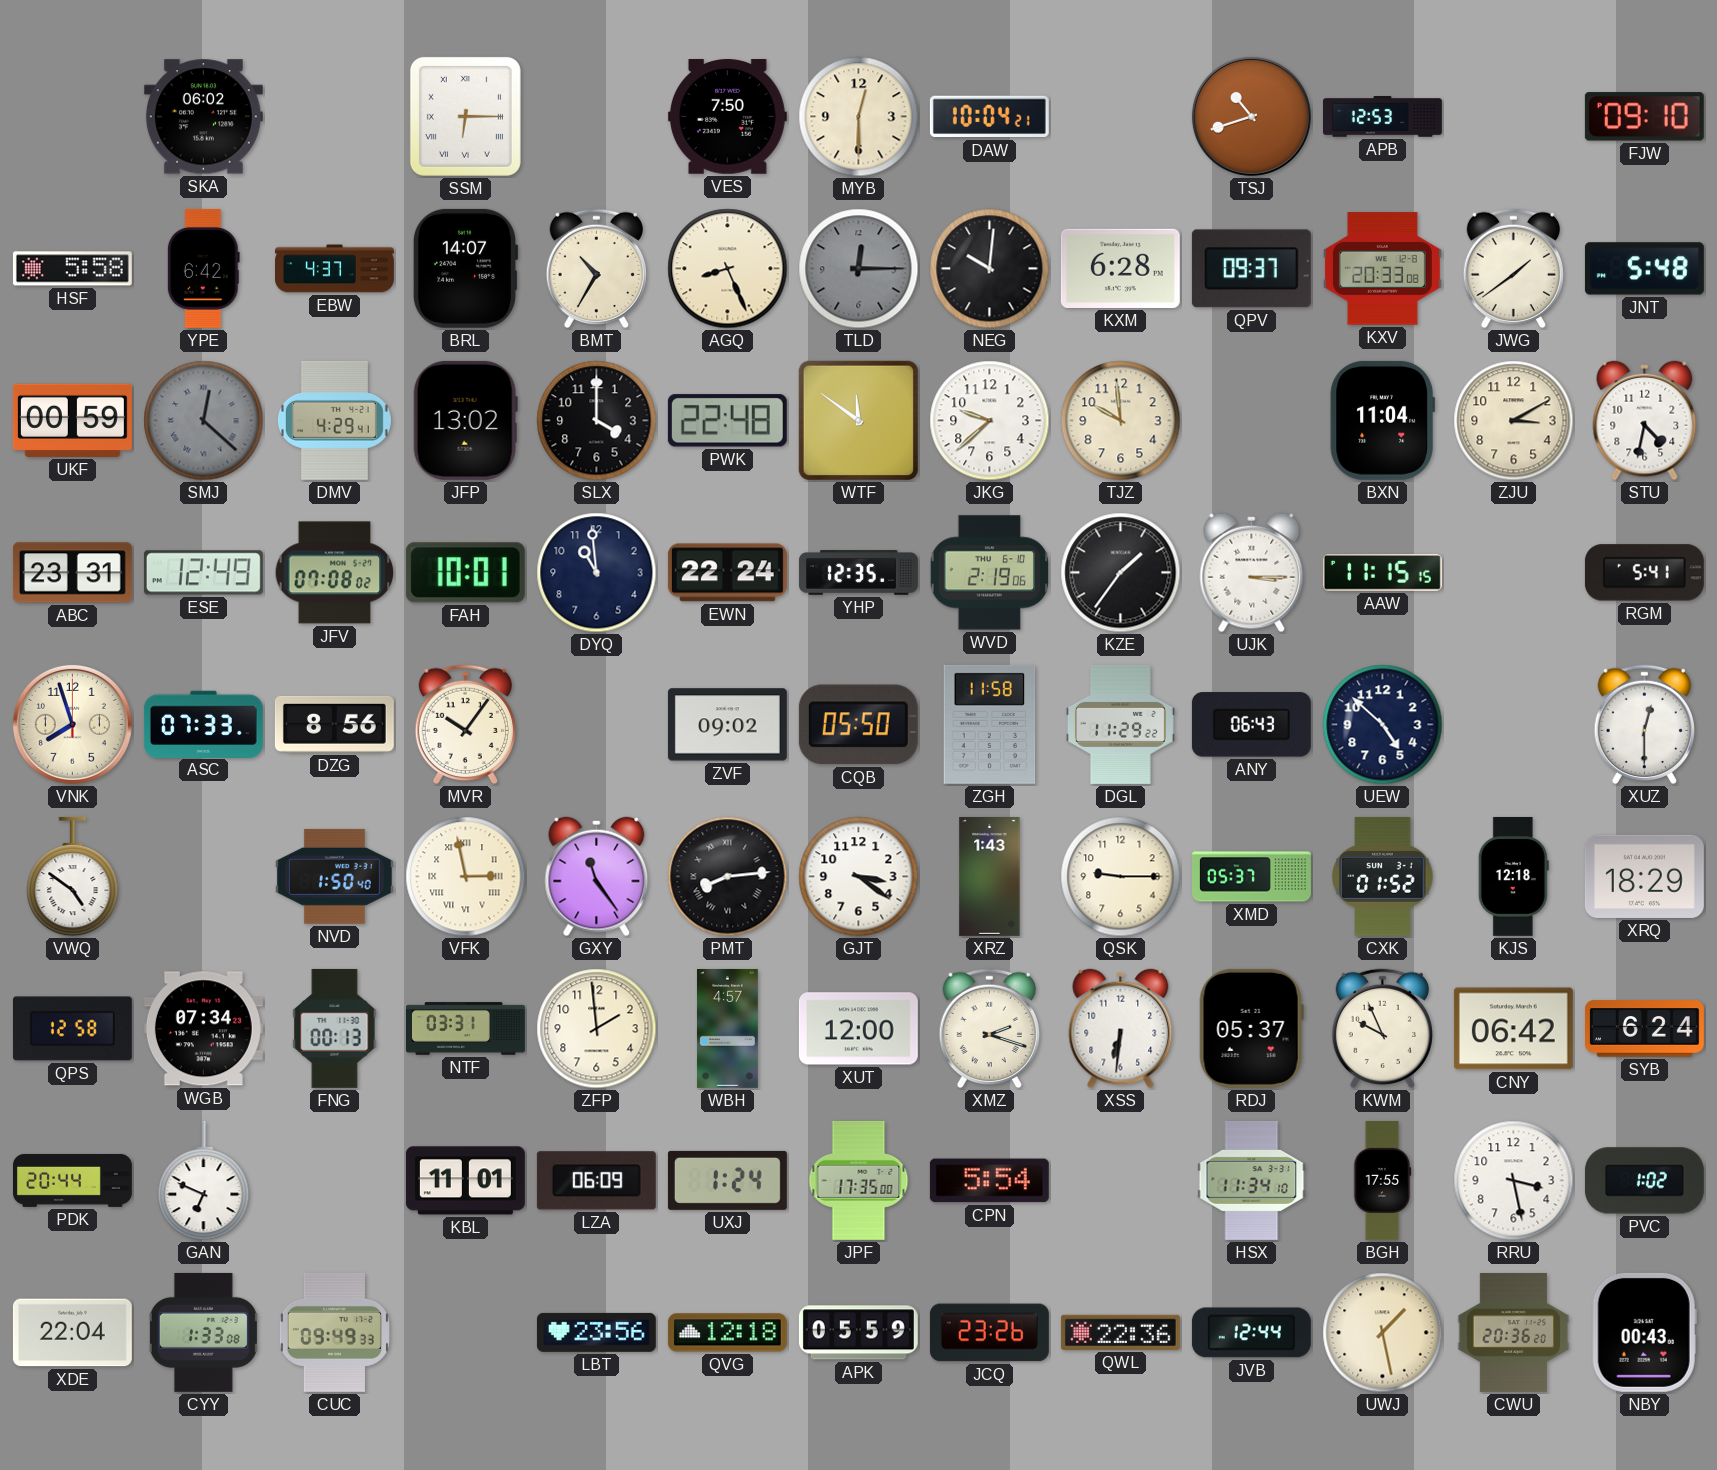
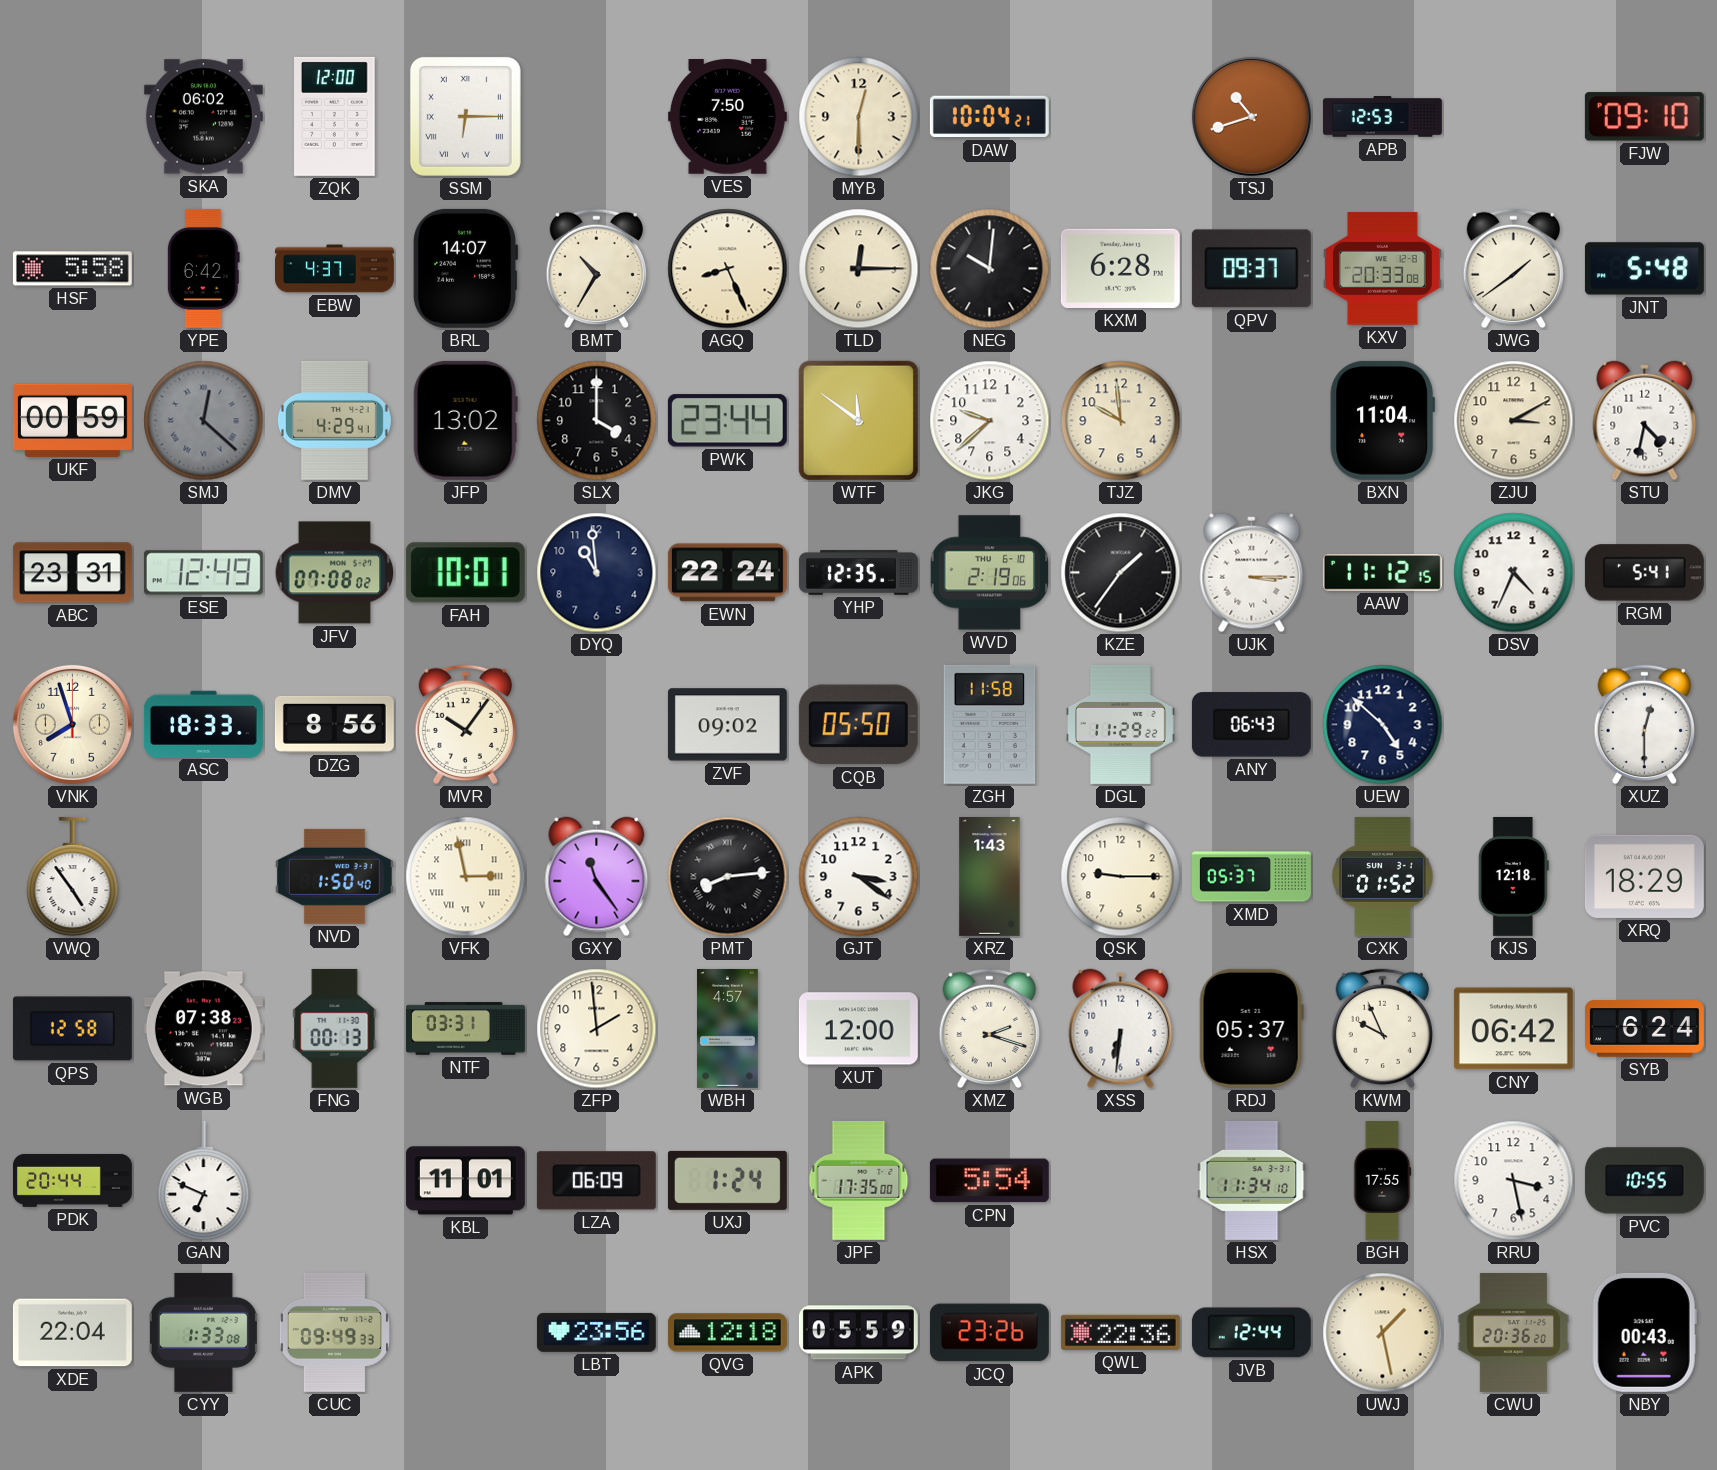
ZQK: none -> 12:00 (335, 116)
TLD dial: grey -> cream (859, 269)
PWK: 22:48 -> 23:44 (727, 421)
AAW: 11:15 -> 11:12 (1382, 573)
DSV: none -> 4:34 (1514, 573)
ASC: 07:33 -> 18:33 (203, 724)
VWQ: 4:51 -> 4:54 (73, 877)
WGB: 07:34 -> 07:38 (203, 1029)
PVC: 1:02 -> 10:55 (1644, 1181)
